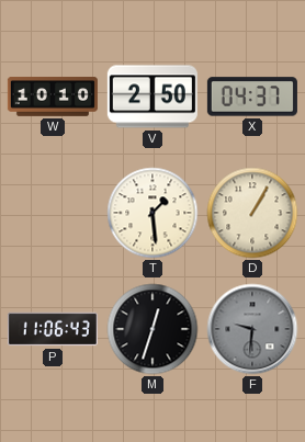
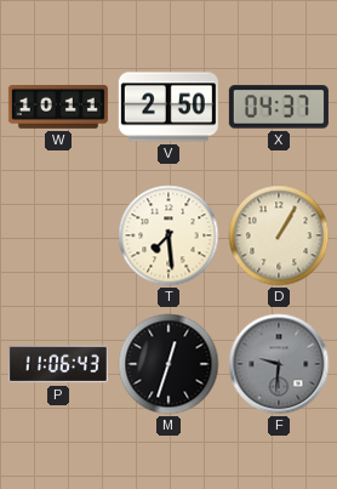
W: 10:10 -> 10:11 (58, 108)
T: 1:29 -> 7:29 (168, 235)
